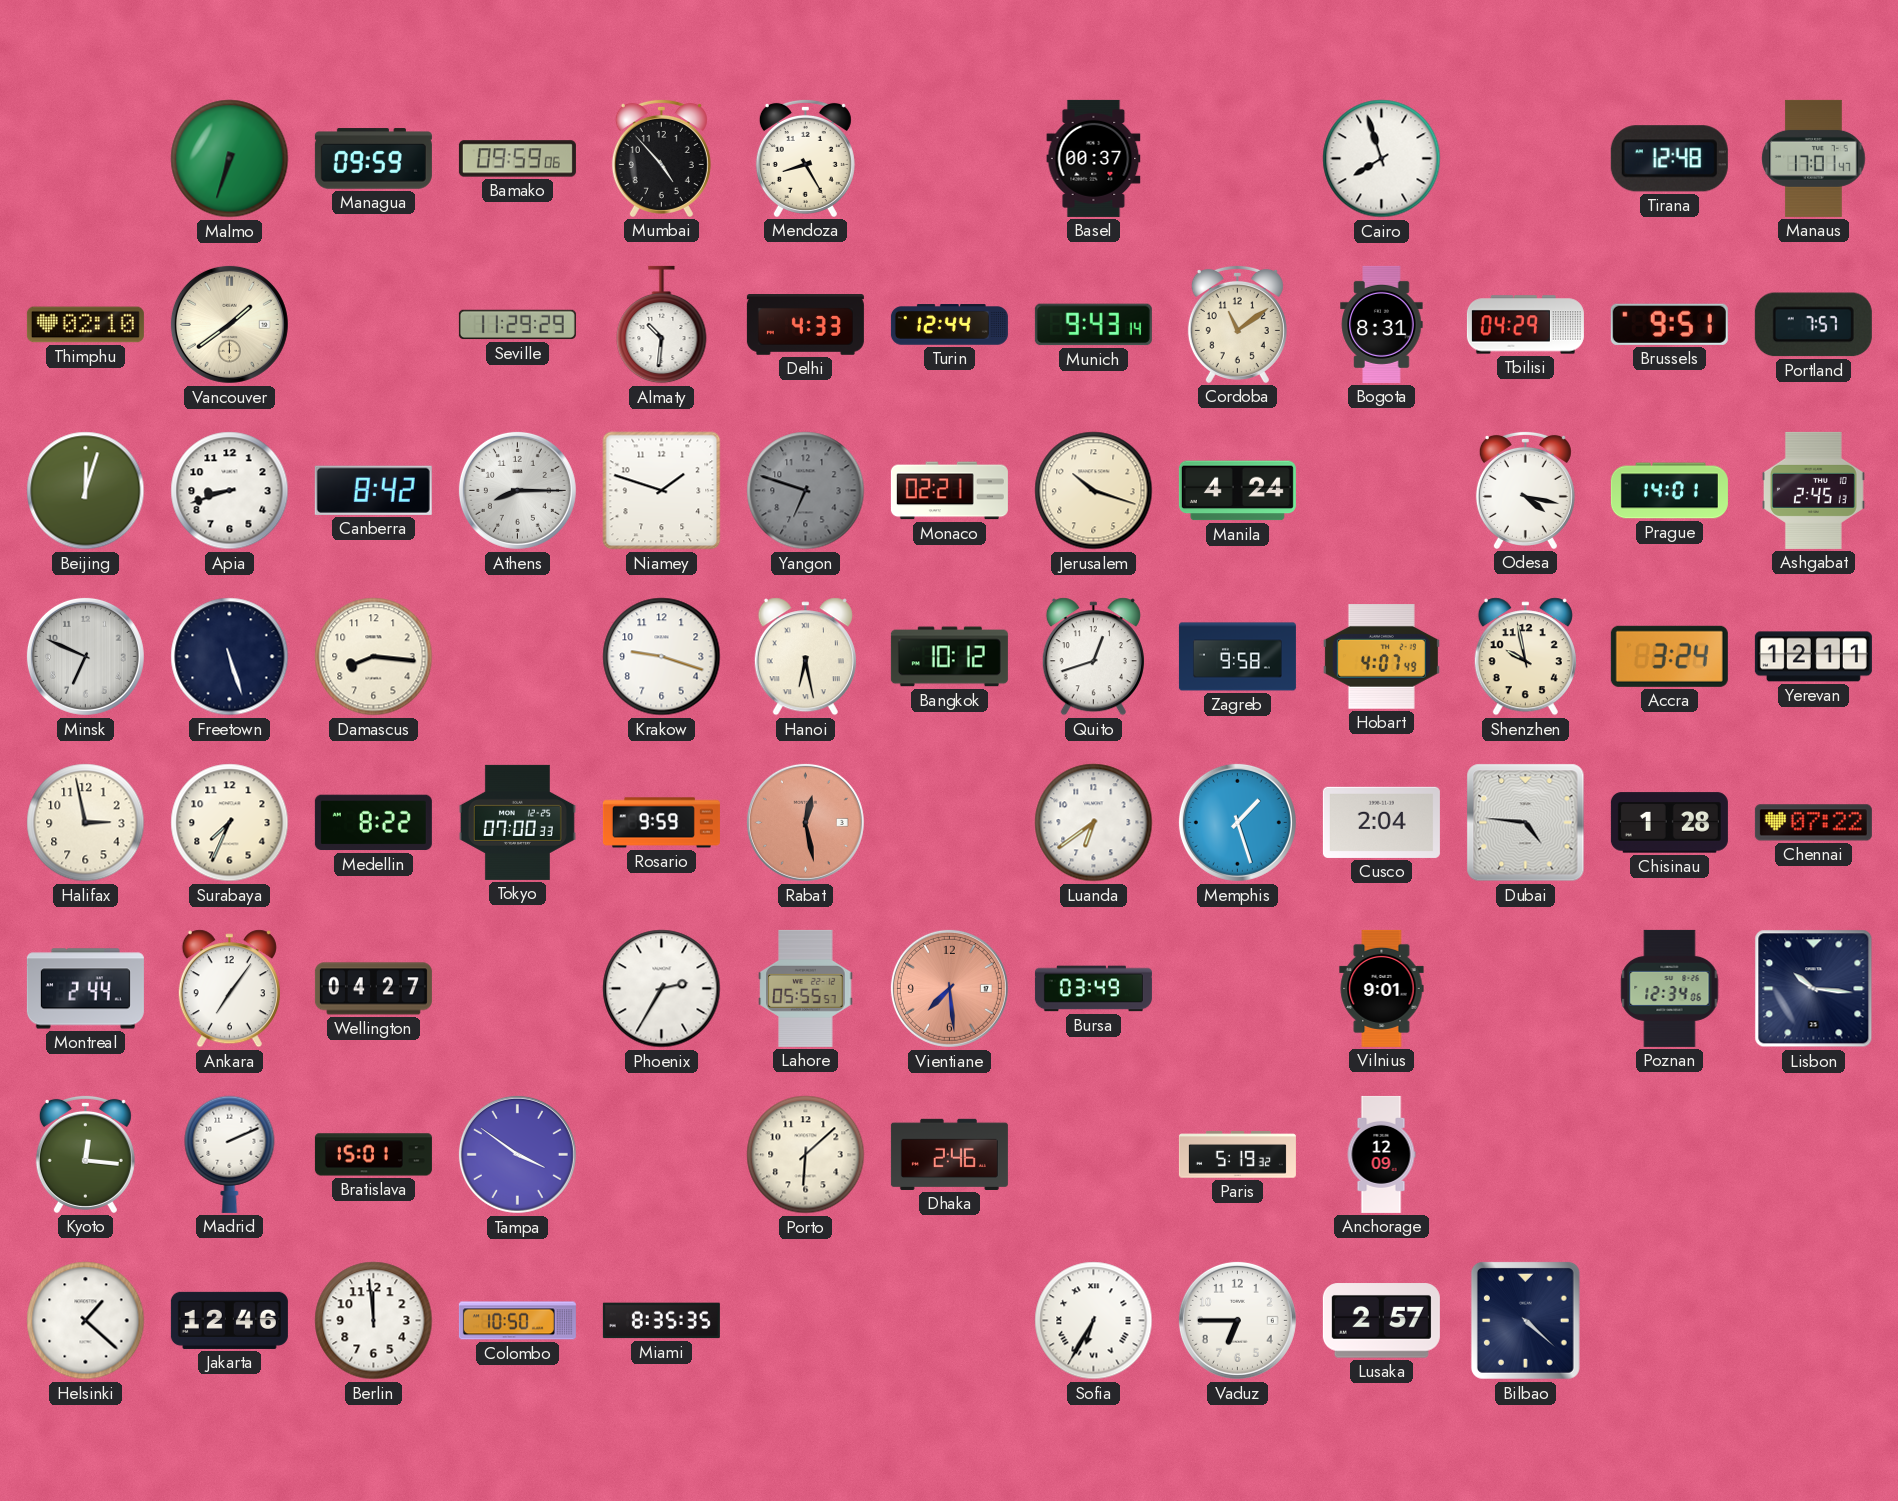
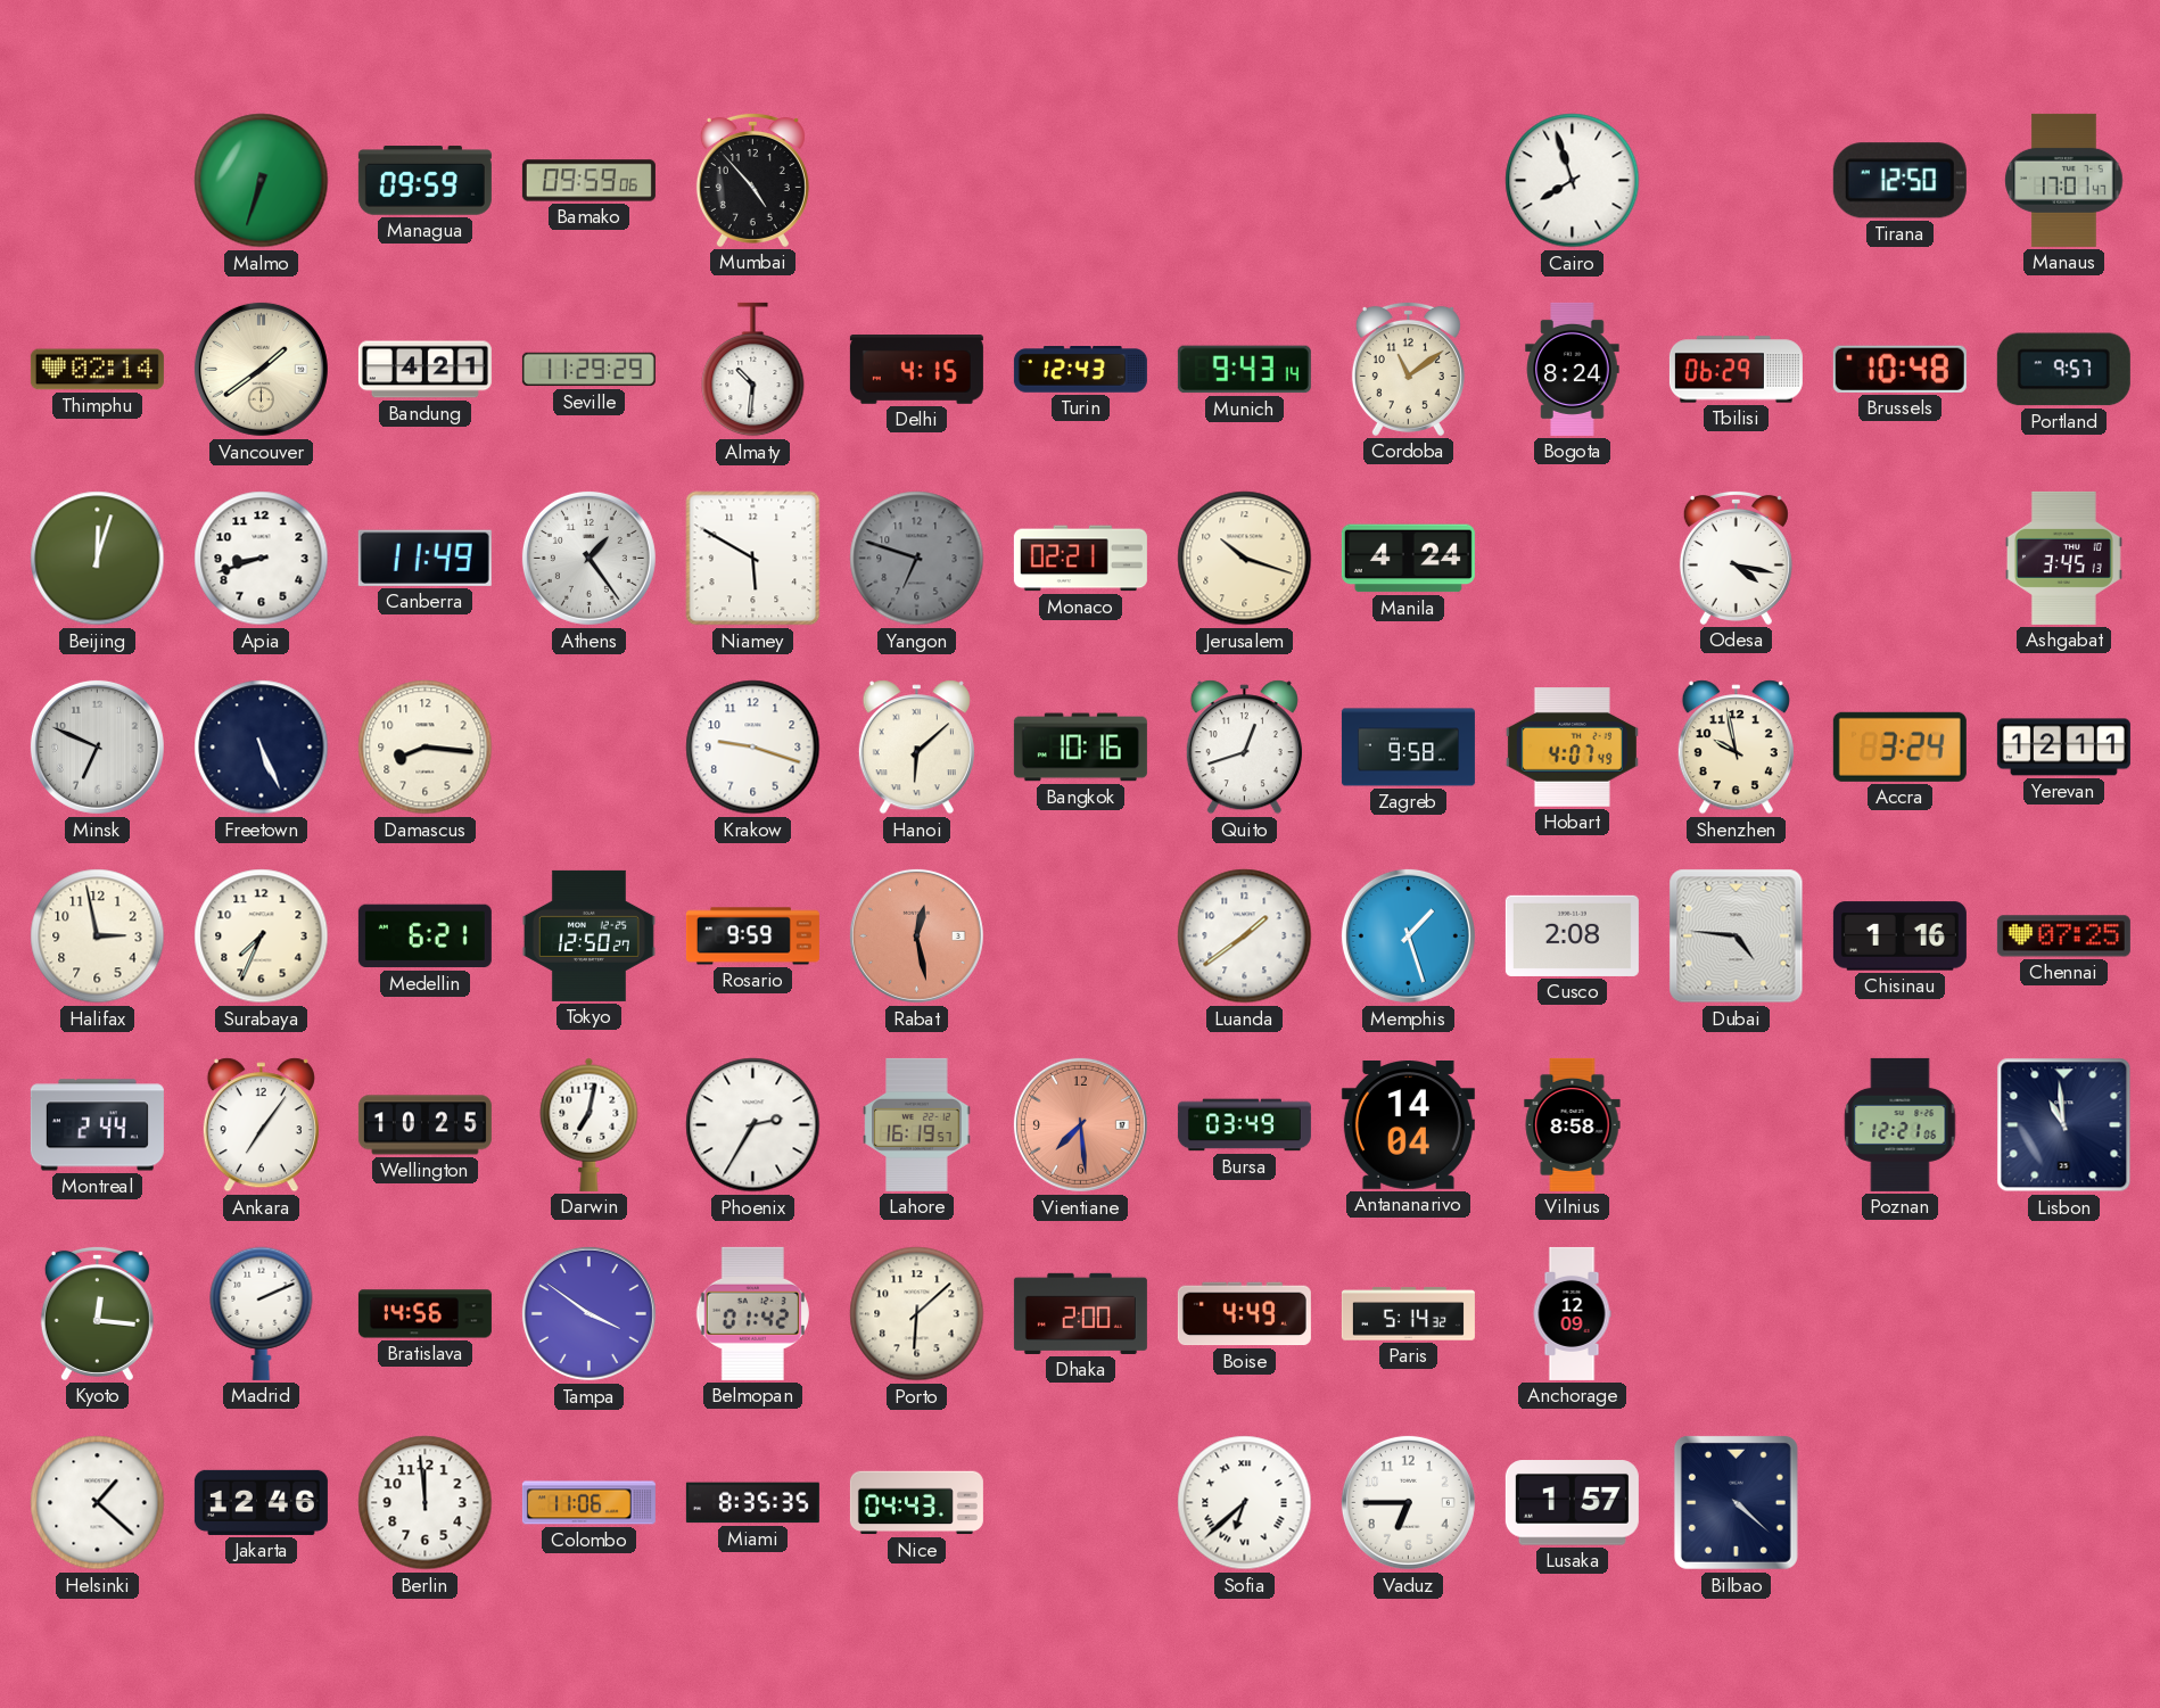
Mendoza: 8:25 -> none (805, 158)
Basel: 00:37 -> none (1094, 158)
Tirana: 12:48 -> 12:50 (1899, 181)
Thimphu: 02:10 -> 02:14 (97, 370)
Bandung: none -> 4:21 (424, 370)
Delhi: 4:33 -> 4:15 (916, 370)
Turin: 12:44 -> 12:43 (1080, 370)
Bogota: 8:31 -> 8:24 (1573, 369)
Tbilisi: 04:29 -> 06:29 (1736, 370)
Brussels: 9:51 -> 10:48 (1899, 369)
Portland: 7:57 -> 9:57 (2063, 370)
Canberra: 8:42 -> 11:49 (424, 558)
Athens: 8:15 -> 1:24 (588, 558)
Niamey: 1:48 -> 5:50 (753, 559)
Prague: 14:01 -> none (1669, 491)
Ashgabat: 2:45 -> 3:45 (2063, 558)
Freetown: 5:27 -> 5:26 (262, 748)
Hanoi: 6:28 -> 6:08 (916, 748)
Bangkok: 10:12 -> 10:16 (1080, 748)
Medellin: 8:22 -> 6:21 (424, 936)
Tokyo: 07:00 -> 12:50 (588, 935)
Luanda: 6:39 -> 1:39 (1245, 936)
Cusco: 2:04 -> 2:08 (1572, 935)
Chisinau: 1:28 -> 1:16 (1899, 936)
Chennai: 07:22 -> 07:25 (2063, 936)
Wellington: 04:27 -> 10:25 (424, 1125)
Darwin: none -> 7:02 (590, 1124)
Lahore: 05:55 -> 16:19 (917, 1124)
Antananarivo: none -> 14:04 (1408, 1125)
Vilnius: 9:01 -> 8:58 (1573, 1124)
Poznan: 12:34 -> 12:21 (1901, 1124)
Lisbon: 10:16 -> 10:59 (2064, 1125)
Bratislava: 15:01 -> 14:56 (424, 1314)
Belmopan: none -> 01:42 (752, 1313)
Dhaka: 2:46 -> 2:00 (1080, 1313)
Boise: none -> 4:49 (1244, 1314)
Paris: 5:19 -> 5:14 (1408, 1314)
Colombo: 10:50 -> 11:06 (588, 1503)
Nice: none -> 04:43 (916, 1503)
Sofia: 6:35 -> 6:38 (1245, 1503)
Lusaka: 2:57 -> 1:57 (1572, 1503)
